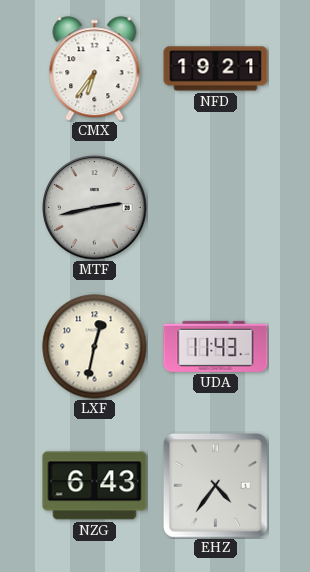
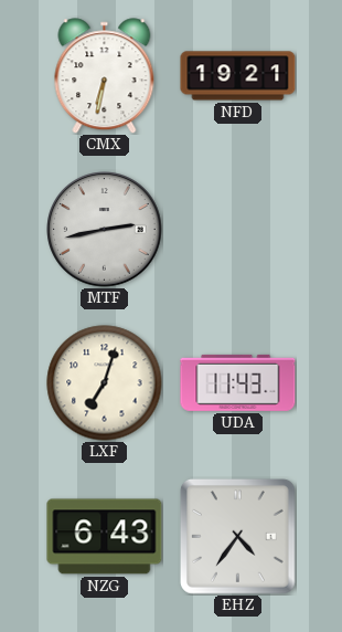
CMX: 6:36 -> 6:32 (105, 76)
LXF: 12:32 -> 7:03 (105, 383)
